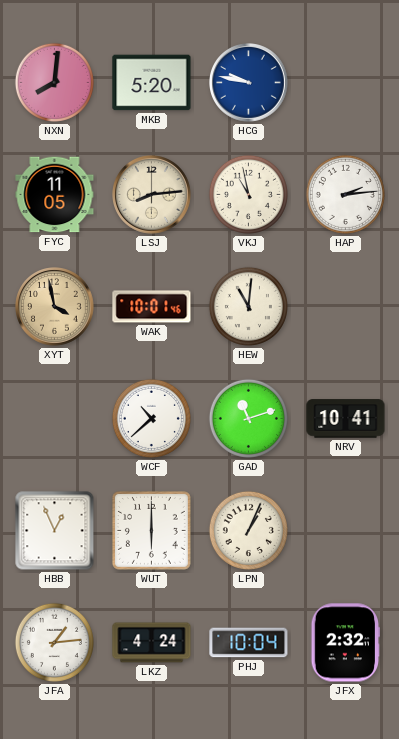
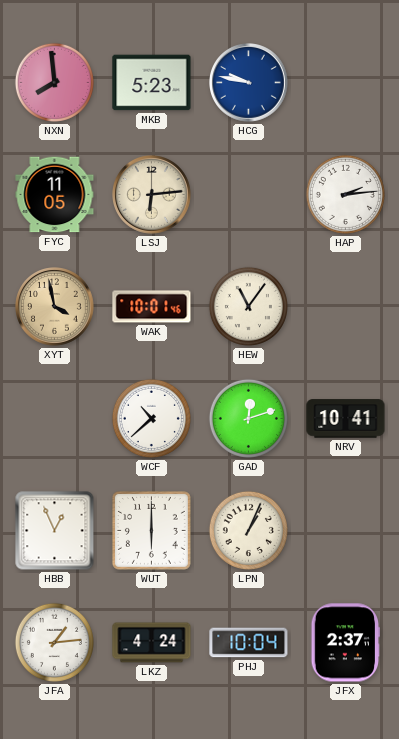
NXN: 8:01 -> 7:59 (54, 82)
MKB: 5:20 -> 5:23 (152, 83)
LSJ: 8:14 -> 6:14 (152, 195)
VKJ: 10:58 -> none (248, 194)
HEW: 11:01 -> 11:06 (248, 306)
GAD: 11:12 -> 12:12 (248, 418)
JFX: 2:32 -> 2:37 (345, 643)
